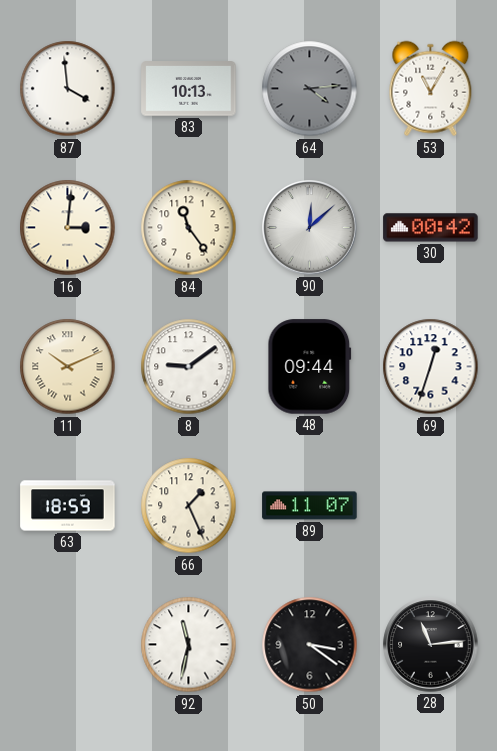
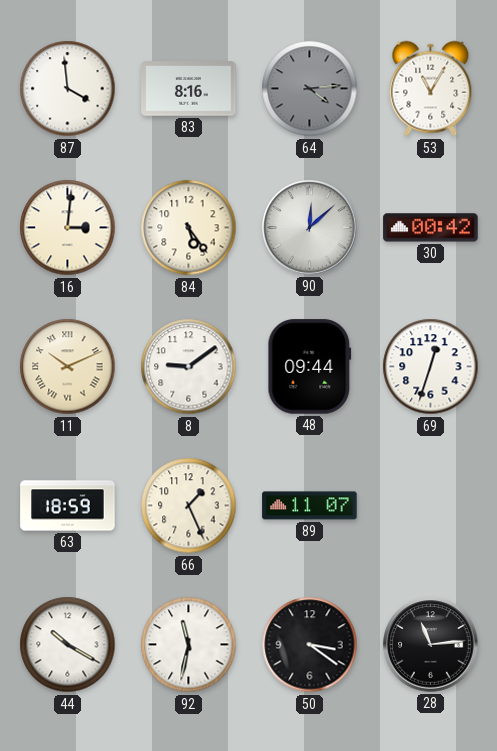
83: 10:13 -> 8:16 (189, 89)
84: 11:24 -> 5:24 (189, 228)
44: none -> 10:20 (68, 645)
